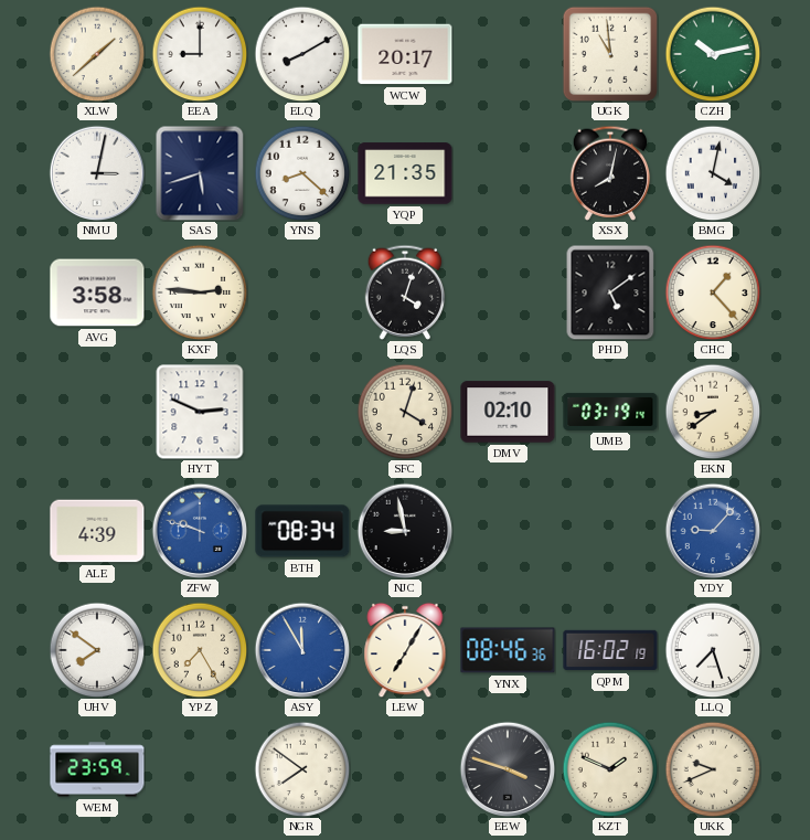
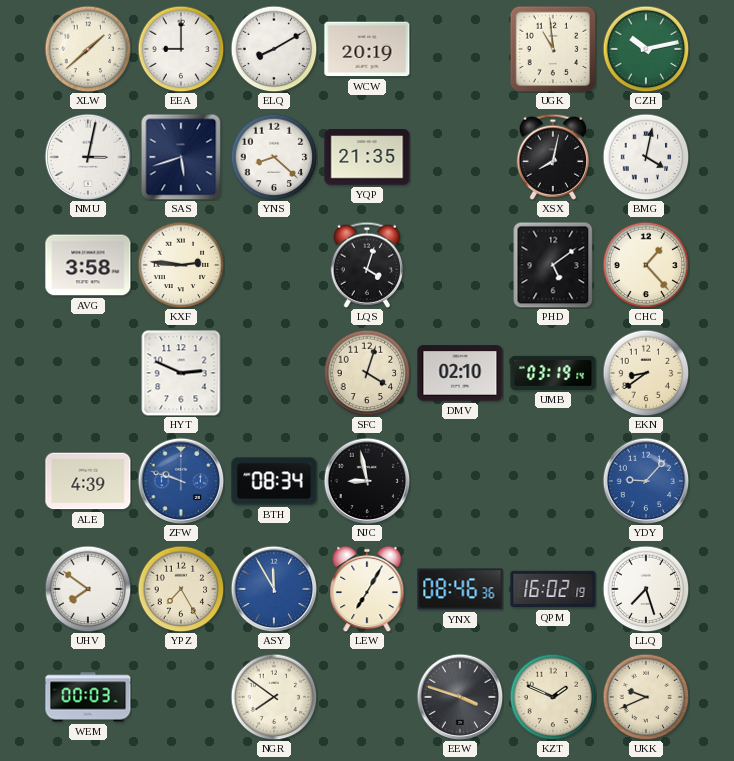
WCW: 20:17 -> 20:19 (367, 49)
WEM: 23:59 -> 00:03 (88, 697)
